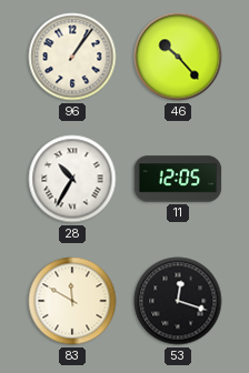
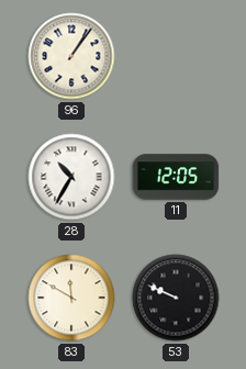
46: 10:23 -> none (178, 57)
53: 12:18 -> 9:49 (176, 298)
